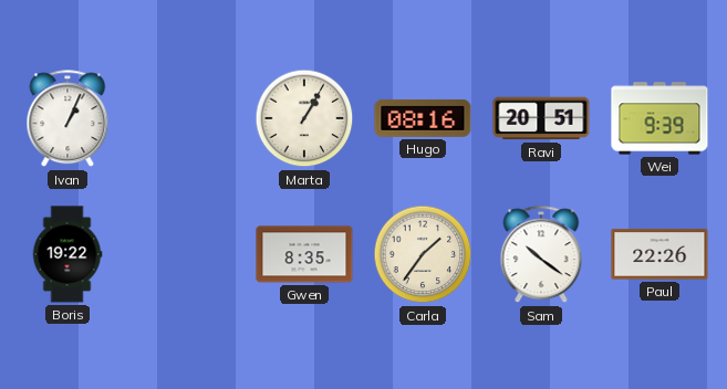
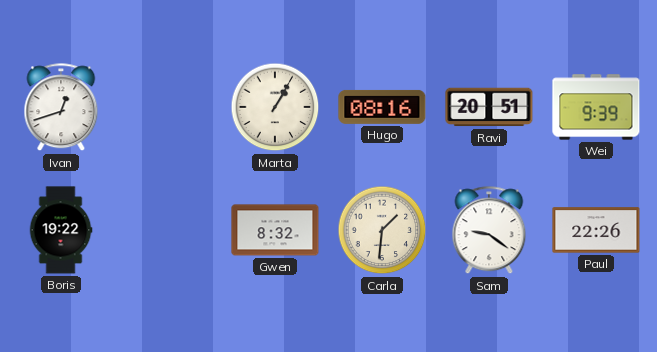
Ivan: 1:04 -> 12:42 (61, 108)
Gwen: 8:35 -> 8:32 (275, 230)
Carla: 1:36 -> 1:31 (382, 230)
Sam: 10:21 -> 9:21 (489, 231)
